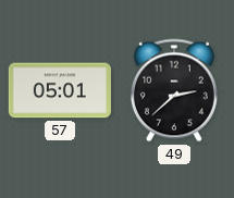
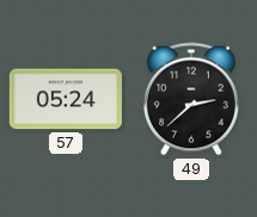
57: 05:01 -> 05:24 (66, 99)
